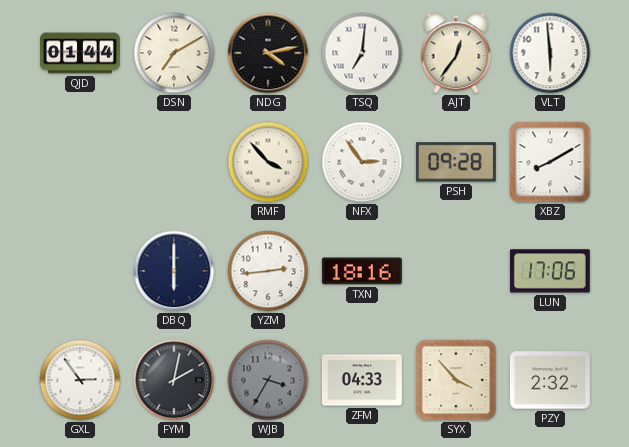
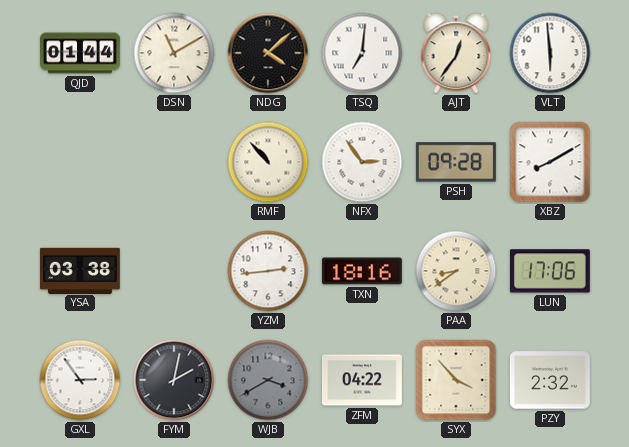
DSN: 7:10 -> 11:10 (174, 53)
NDG: 4:13 -> 4:08 (268, 53)
RMF: 3:53 -> 10:53 (268, 162)
YSA: none -> 03:38 (80, 270)
DBQ: 6:00 -> none (174, 271)
PAA: none -> 8:39 (456, 271)
WJB: 3:35 -> 3:40 (268, 380)
ZFM: 04:33 -> 04:22 (362, 380)
